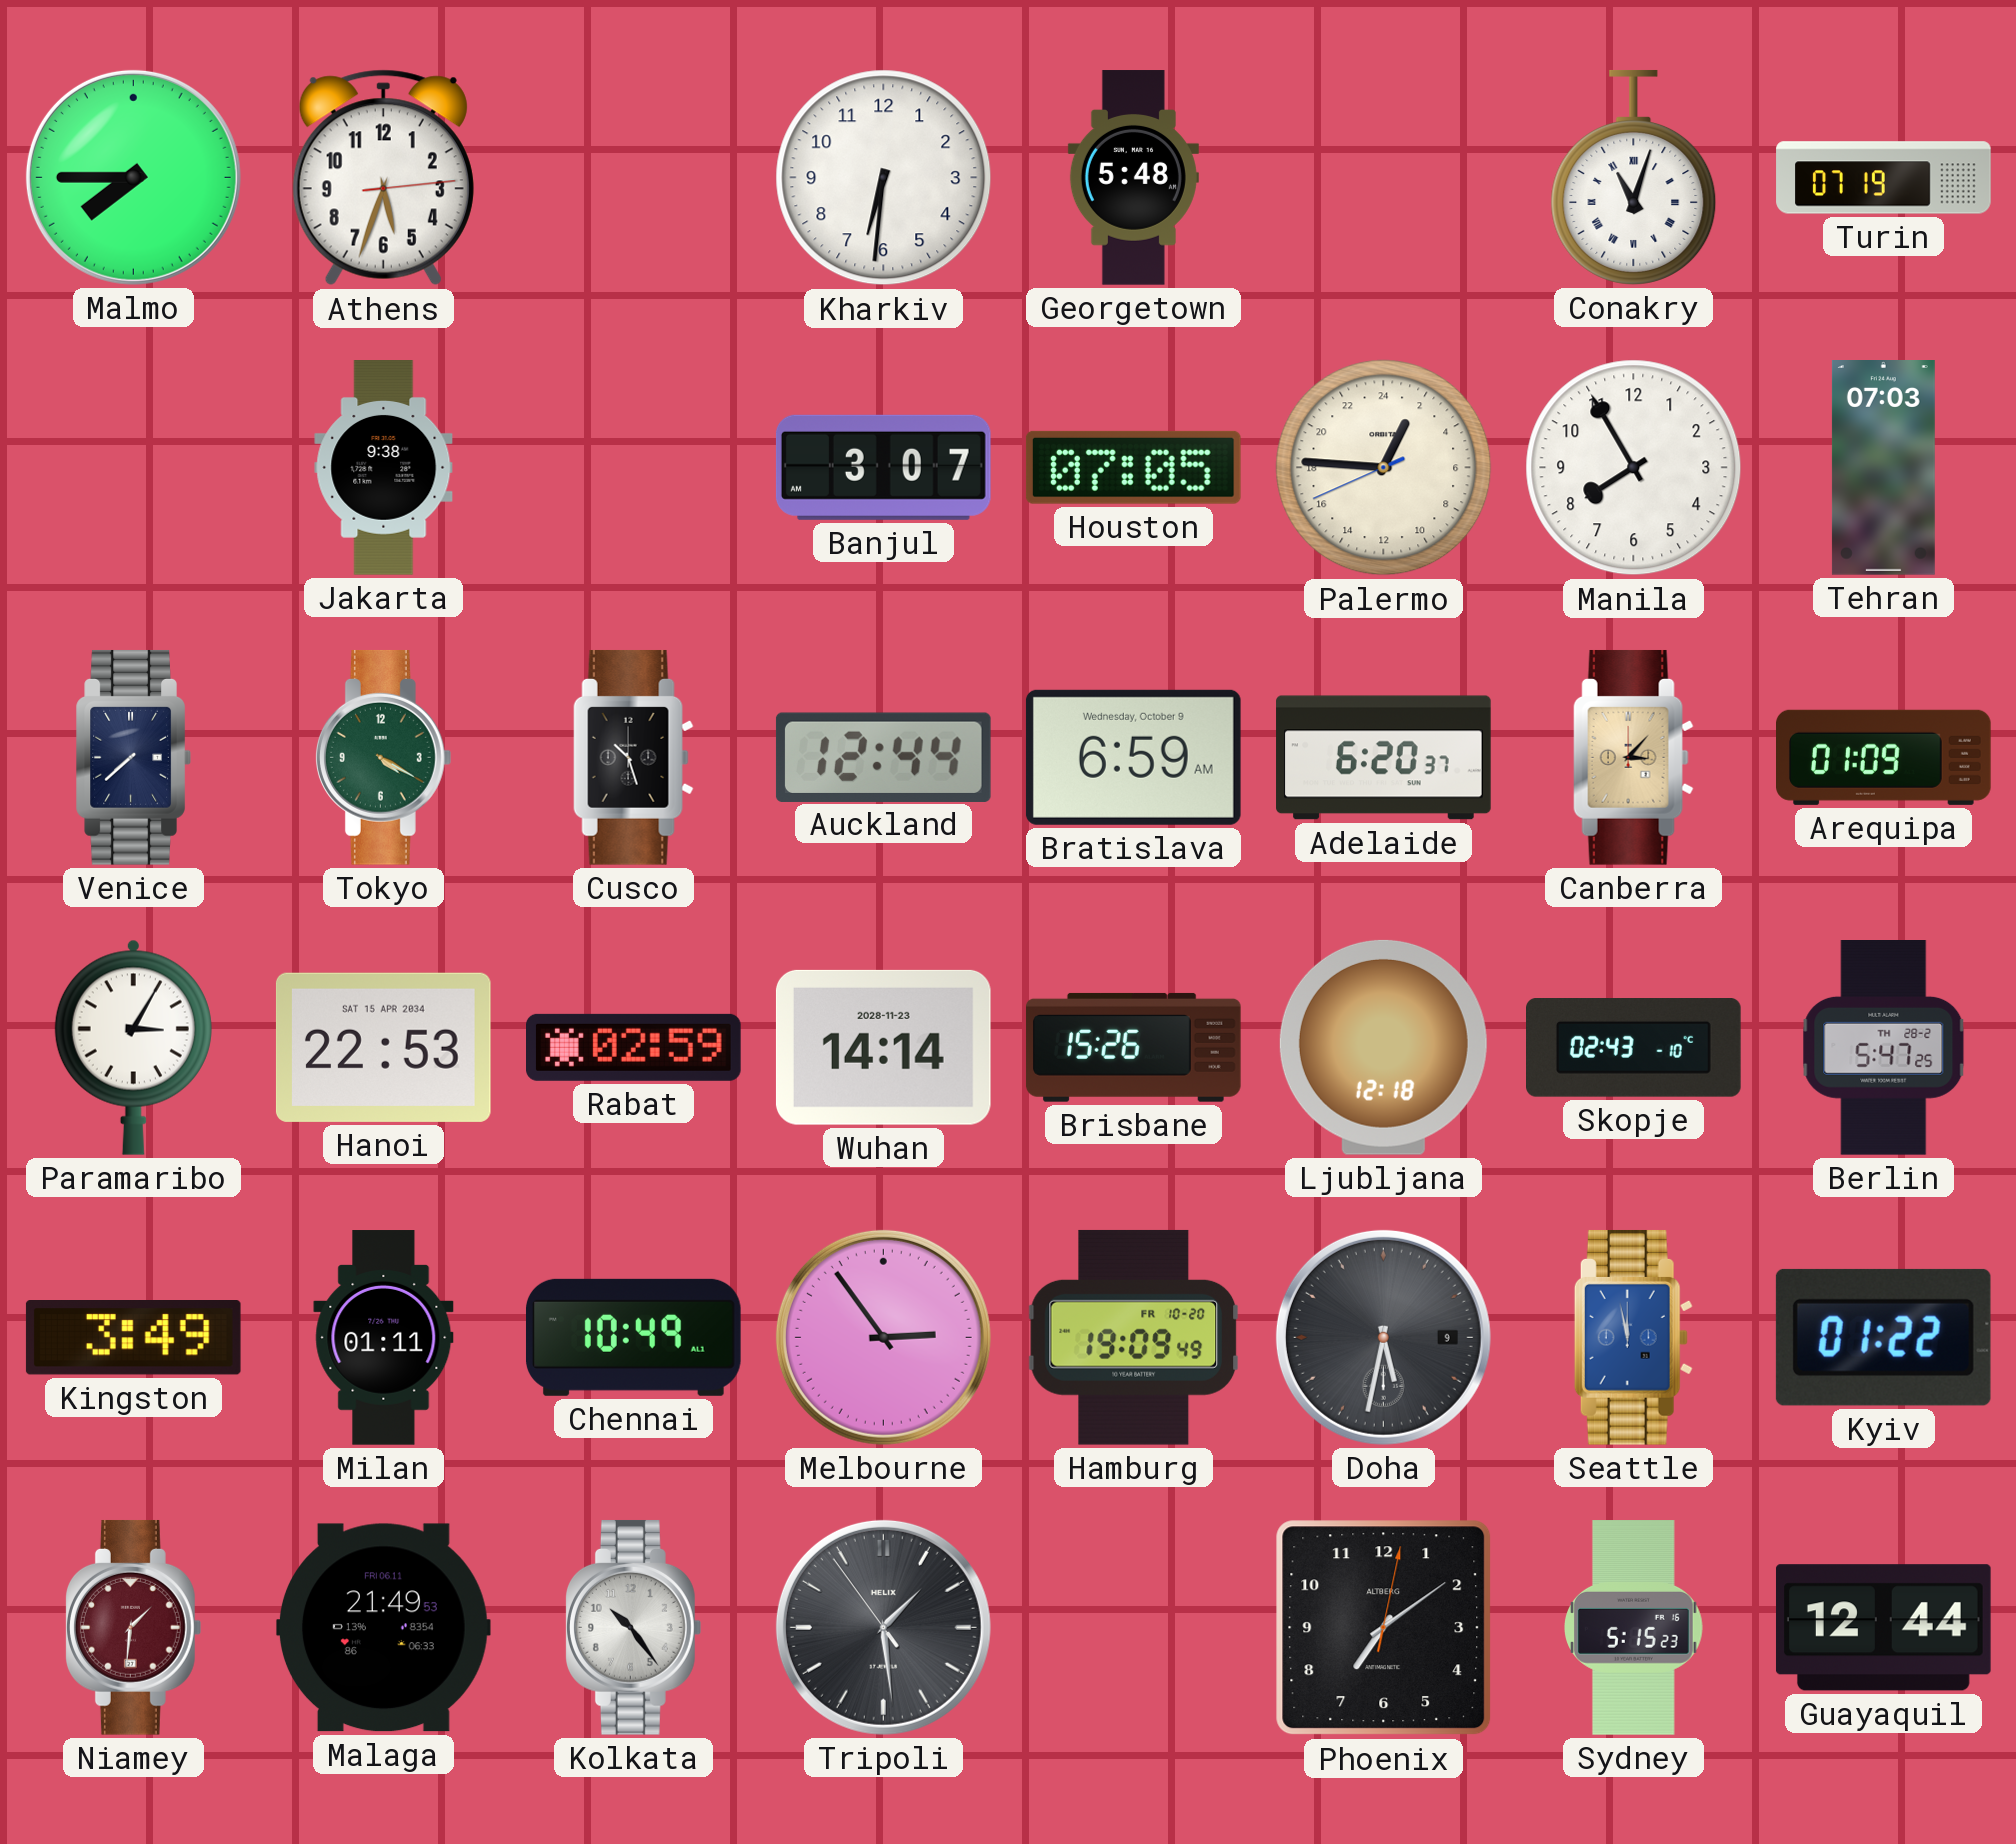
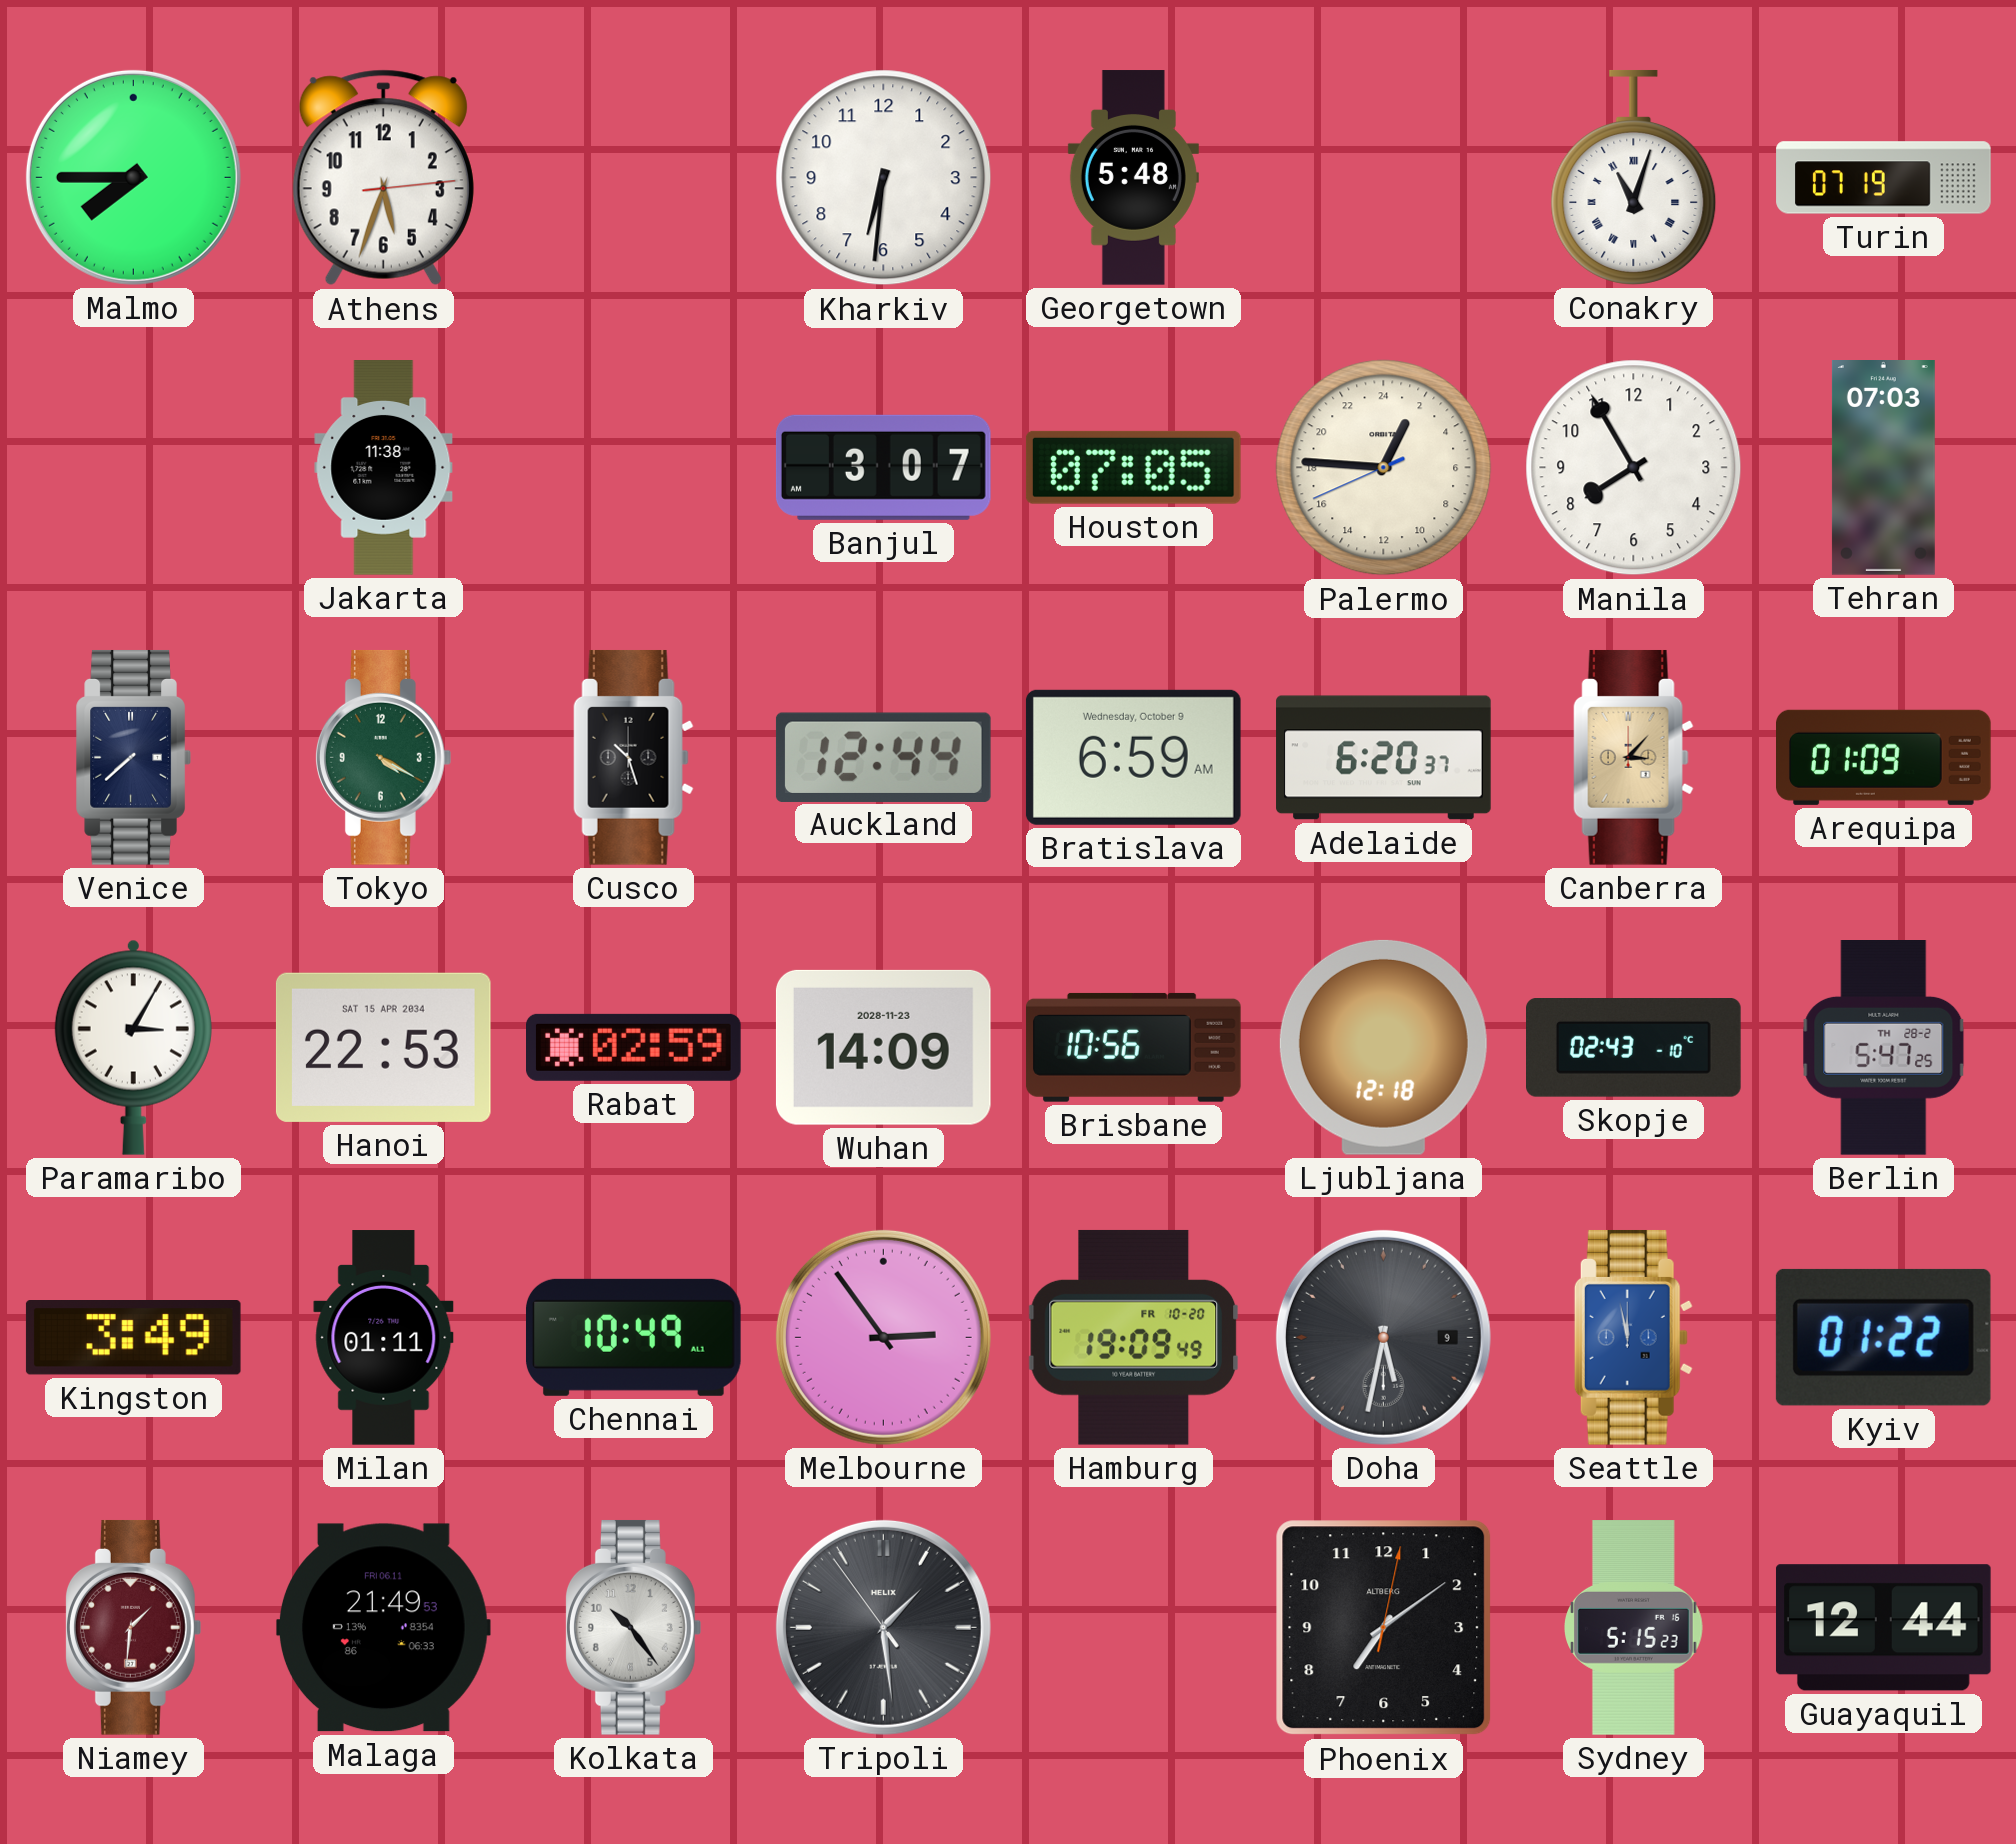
Jakarta: 9:38 -> 11:38 (384, 468)
Wuhan: 14:14 -> 14:09 (883, 1047)
Brisbane: 15:26 -> 10:56 (1134, 1047)
